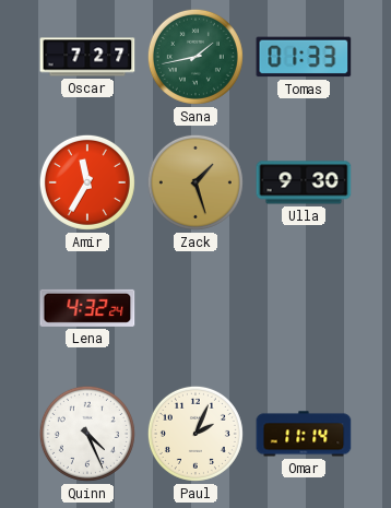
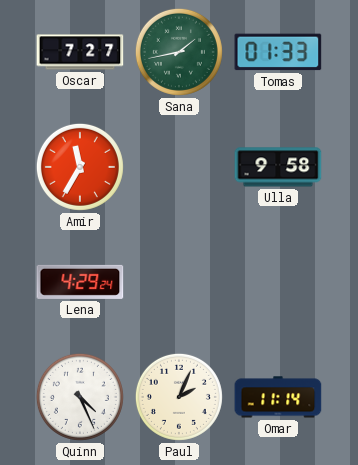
Zack: 1:27 -> none (195, 182)
Ulla: 9:30 -> 9:58 (278, 167)
Lena: 4:32 -> 4:29 (80, 282)
